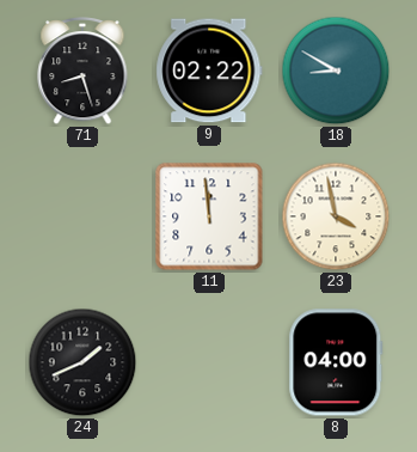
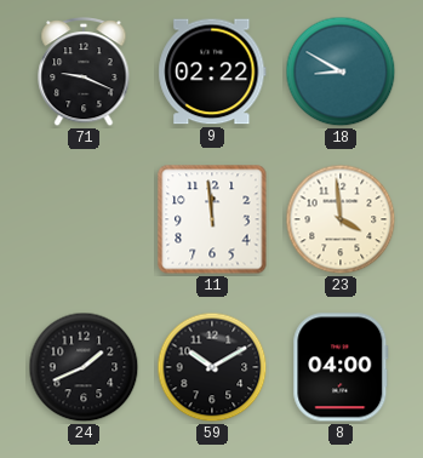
71: 8:27 -> 9:19 (84, 71)
23: 3:58 -> 3:59 (341, 219)
59: none -> 10:10 (212, 367)
